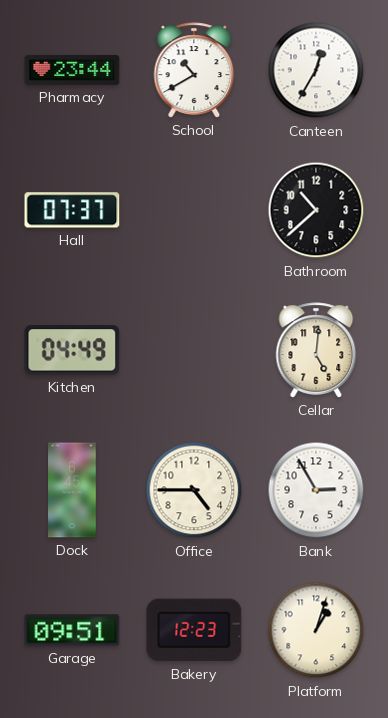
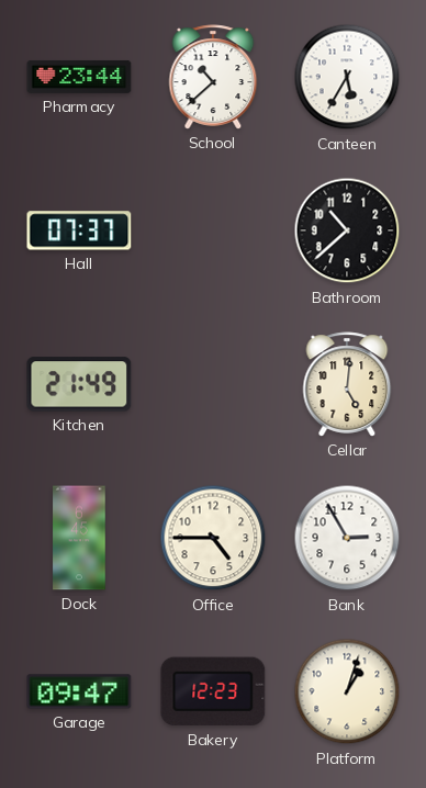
School: 10:40 -> 10:38 (213, 77)
Canteen: 12:35 -> 5:35 (347, 77)
Kitchen: 04:49 -> 21:49 (79, 384)
Garage: 09:51 -> 09:47 (79, 691)
